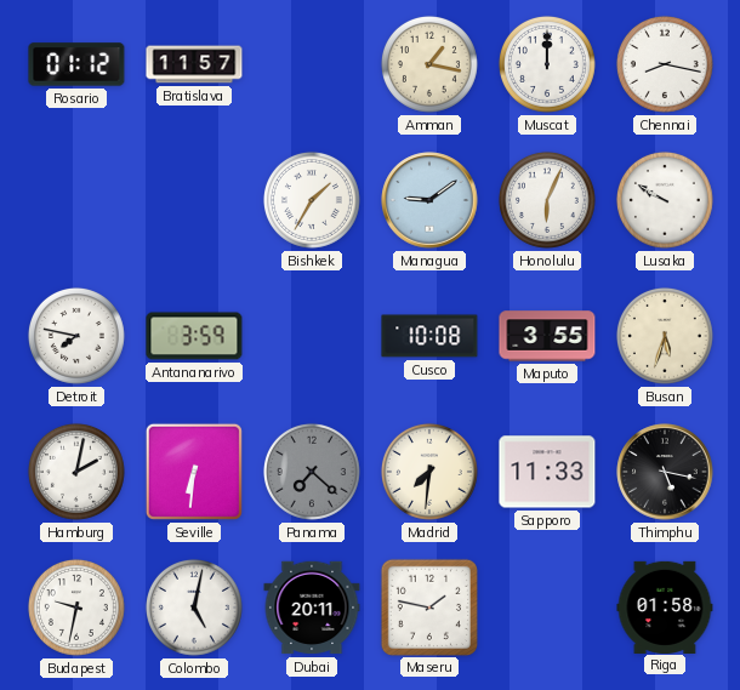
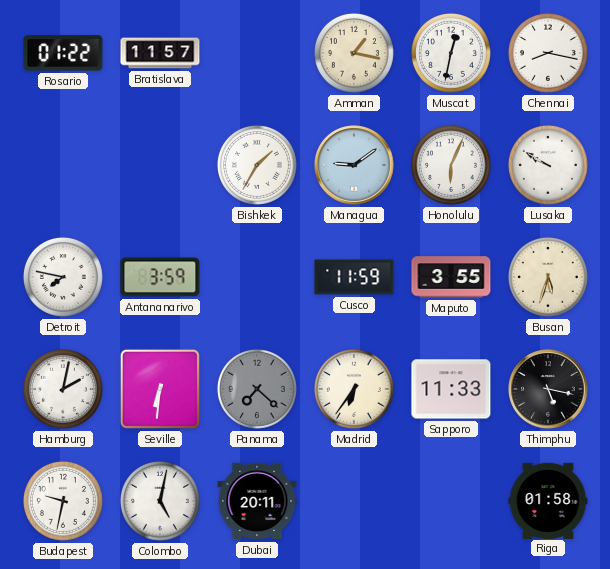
Rosario: 01:12 -> 01:22 (63, 53)
Muscat: 12:00 -> 12:32 (451, 53)
Cusco: 10:08 -> 11:59 (354, 277)
Madrid: 7:31 -> 6:36 (354, 389)
Maseru: 1:47 -> none (428, 606)
